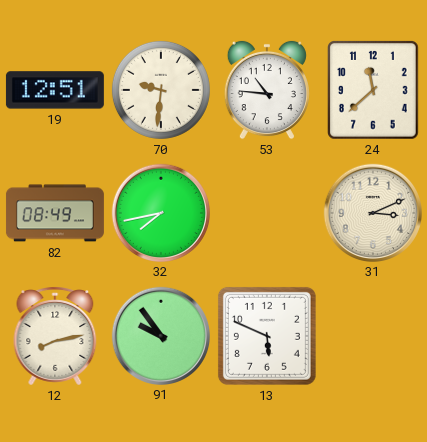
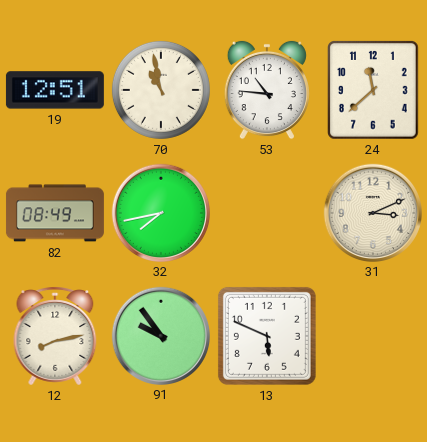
70: 9:31 -> 10:58 (161, 90)
